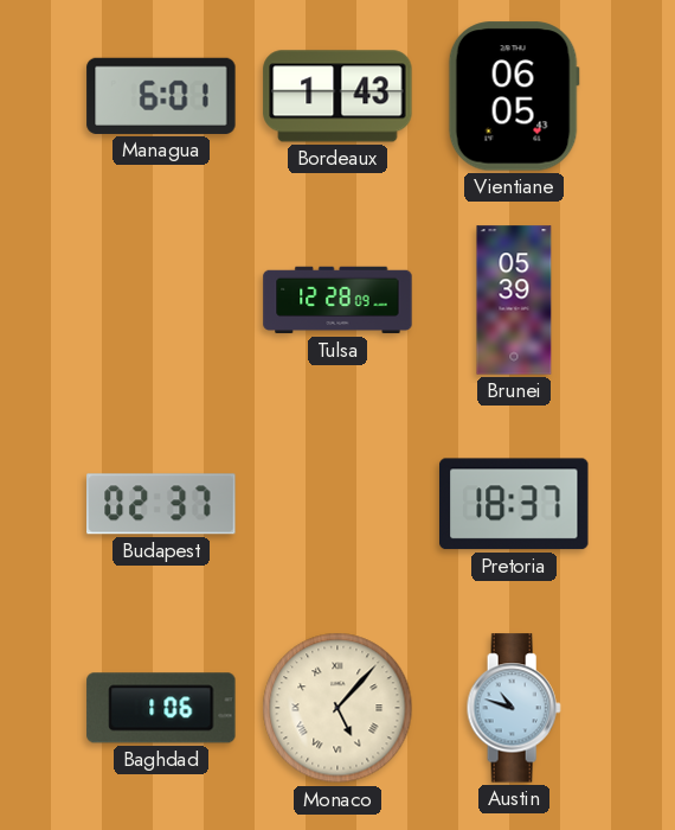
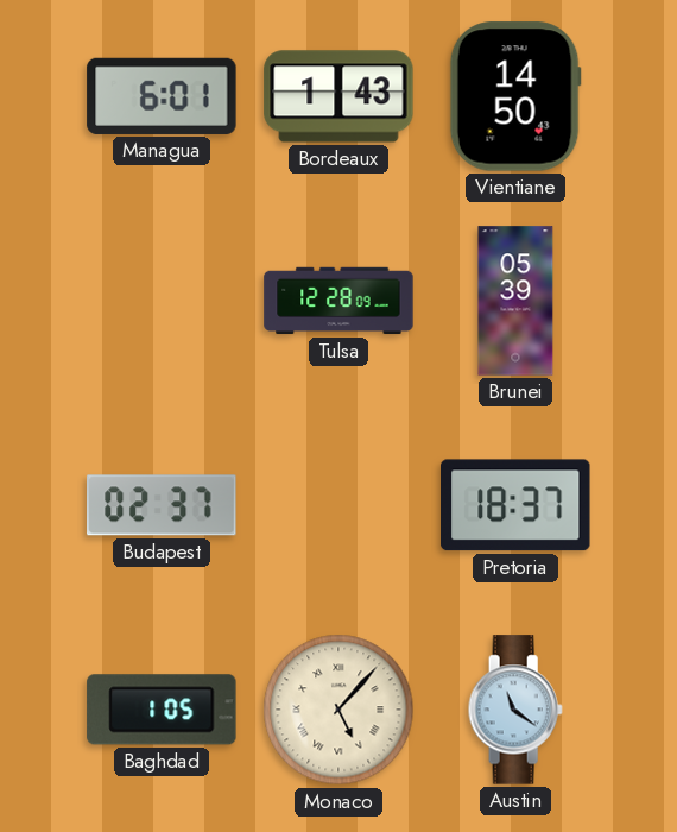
Vientiane: 06:05 -> 14:50 (515, 96)
Baghdad: 1:06 -> 1:05 (162, 710)
Austin: 10:48 -> 11:21 (515, 710)
